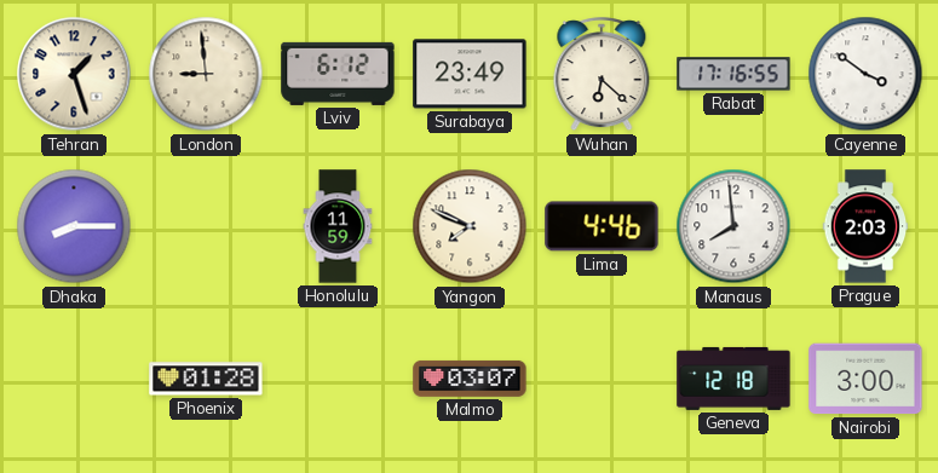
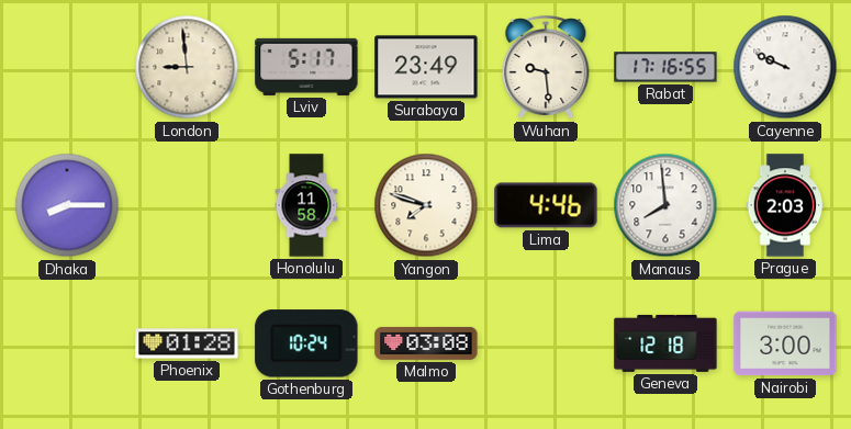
Tehran: 1:27 -> none (74, 74)
Lviv: 6:12 -> 5:17 (306, 67)
Wuhan: 6:22 -> 9:29 (546, 68)
Cayenne: 3:51 -> 9:49 (785, 67)
Honolulu: 11:59 -> 11:58 (306, 205)
Yangon: 7:49 -> 7:48 (426, 205)
Gothenburg: none -> 10:24 (306, 343)
Malmo: 03:07 -> 03:08 (426, 343)
